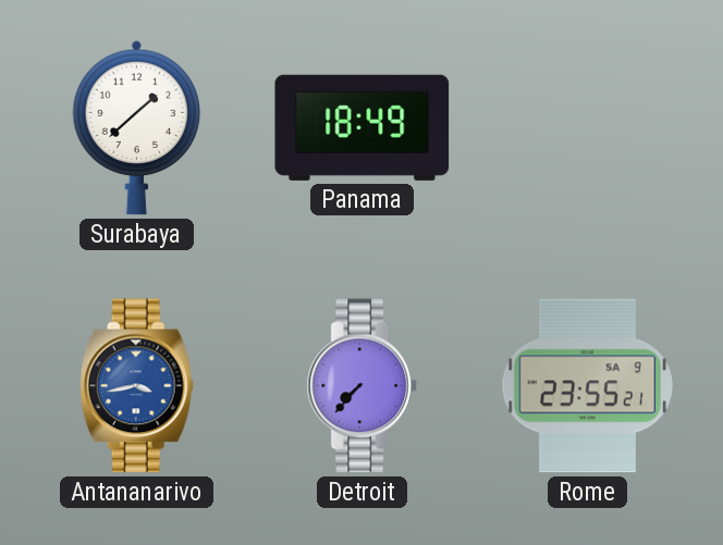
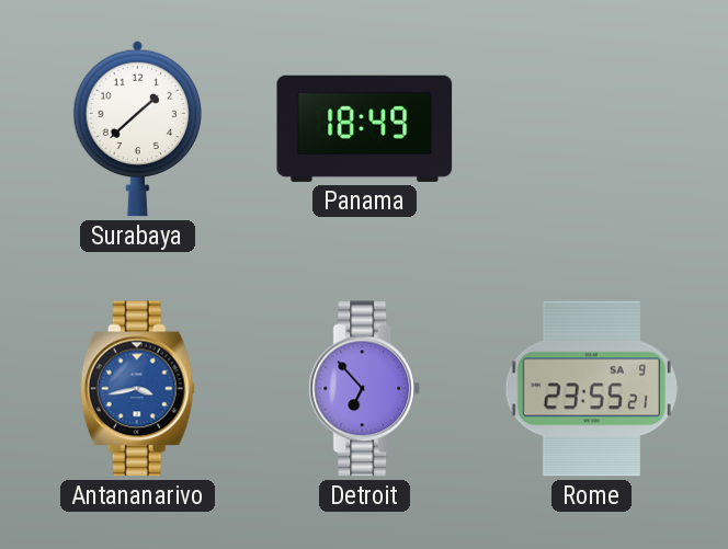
Detroit: 7:37 -> 6:53 (365, 389)
